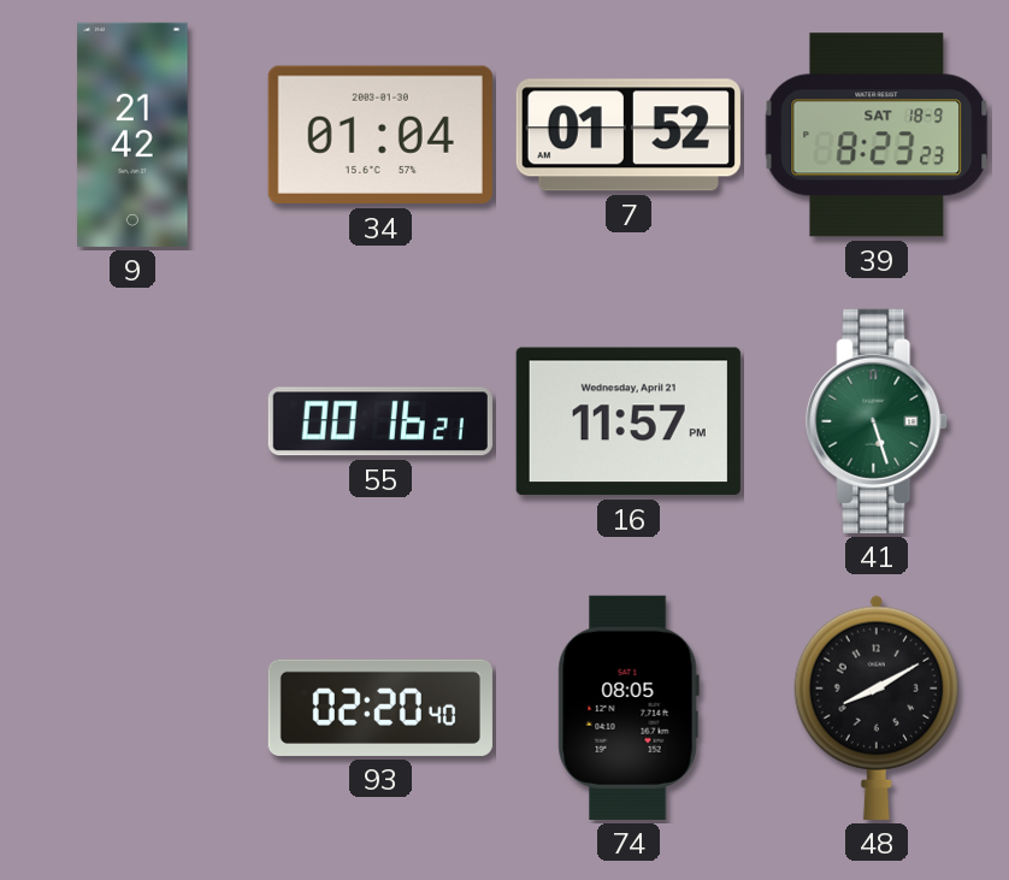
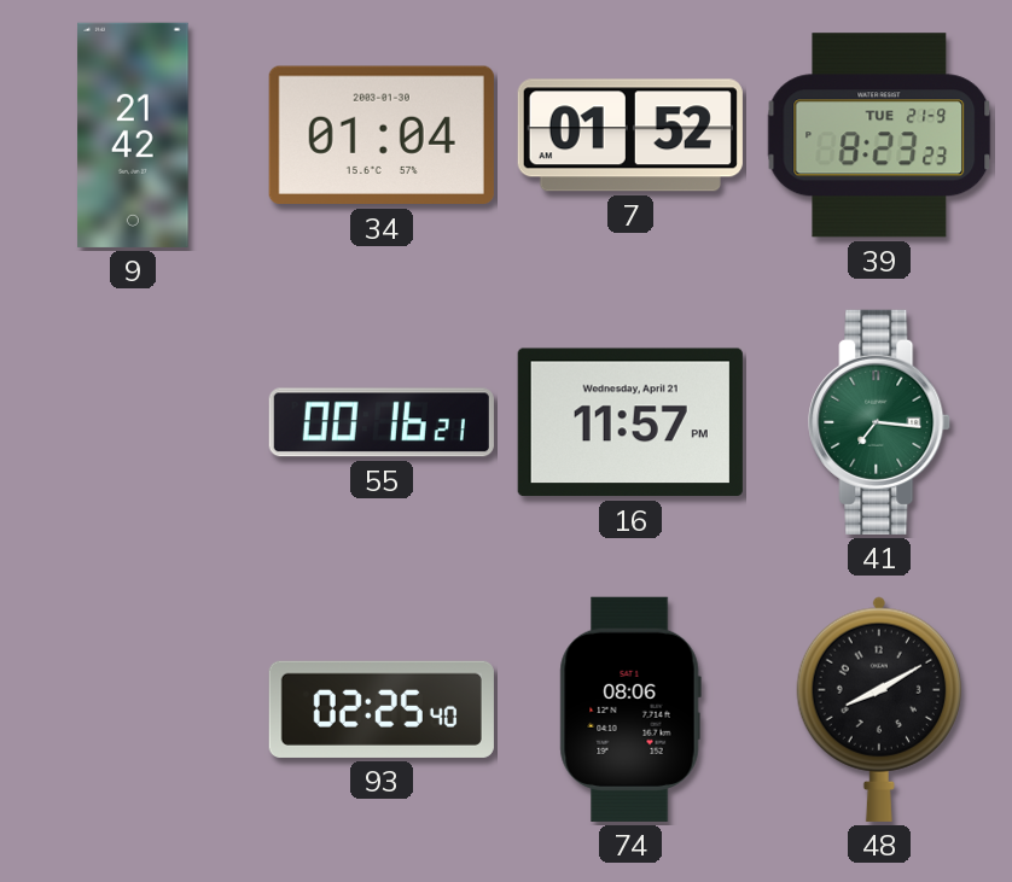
39 date: SAT 18-9 -> TUE 21-9 (879, 135)
41: 5:27 -> 7:16 (880, 422)
93: 02:20 -> 02:25 (382, 709)
74: 08:05 -> 08:06 (630, 709)
